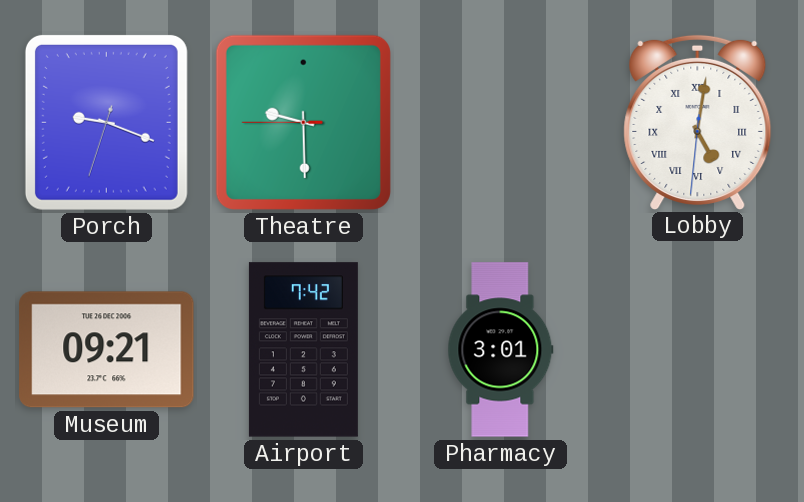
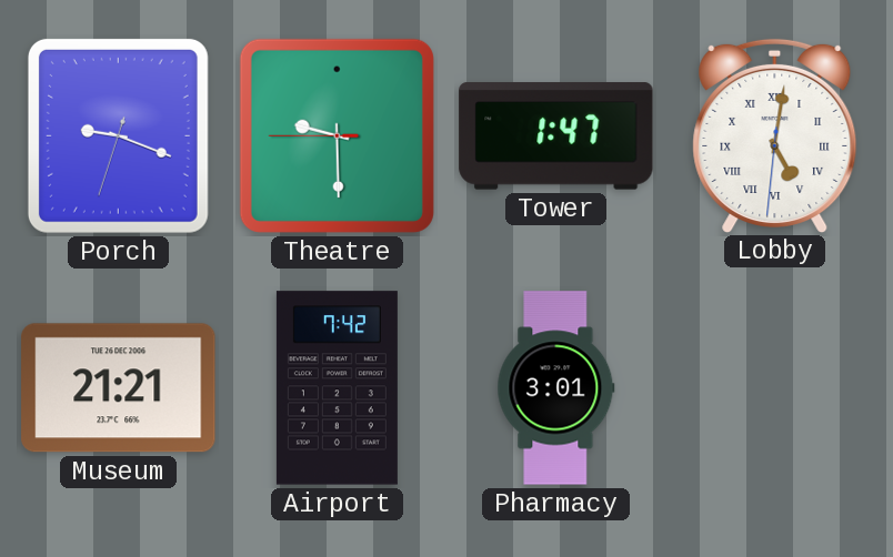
Tower: none -> 1:47 (556, 136)
Museum: 09:21 -> 21:21 (119, 388)
